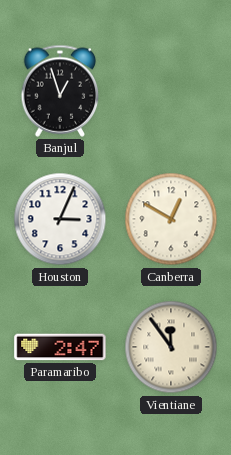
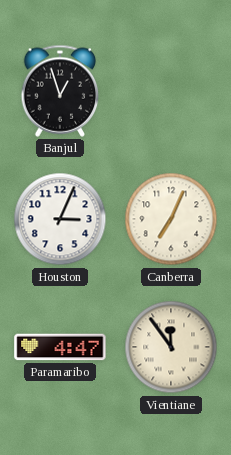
Canberra: 12:50 -> 7:04 (171, 219)
Paramaribo: 2:47 -> 4:47 (60, 347)
